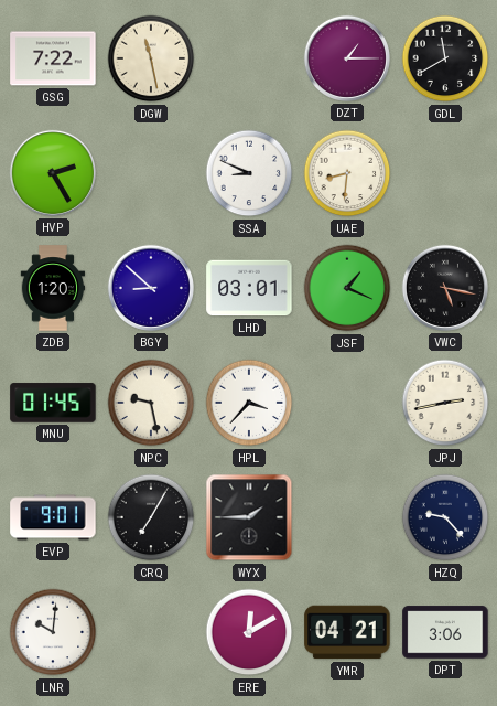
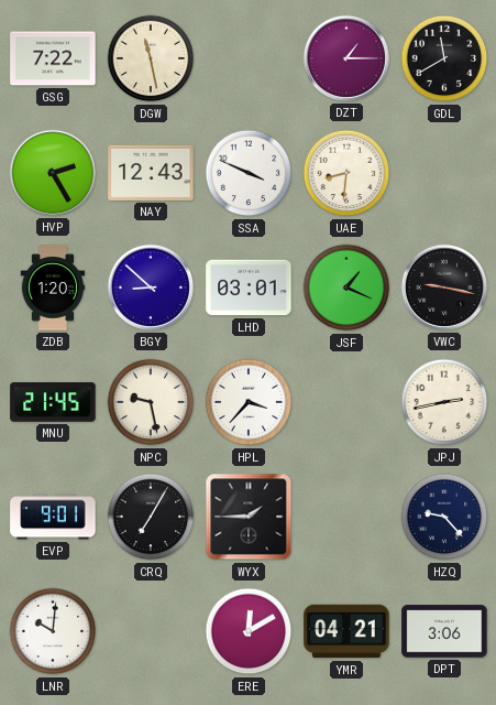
NAY: none -> 12:43 (151, 173)
SSA: 8:49 -> 3:49 (249, 173)
VWC: 5:17 -> 9:17 (444, 288)
MNU: 01:45 -> 21:45 (53, 402)
